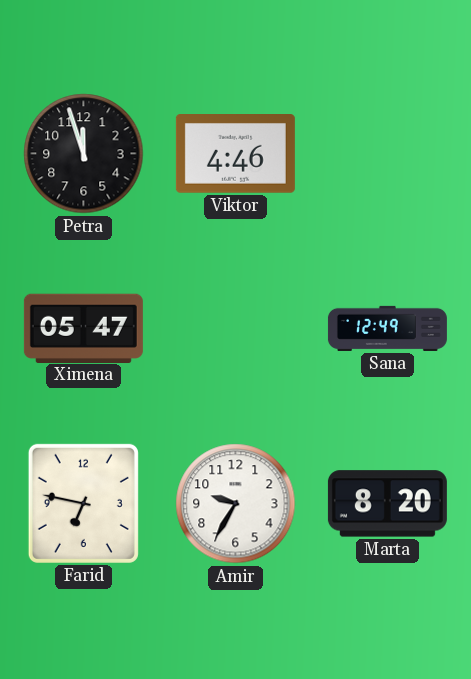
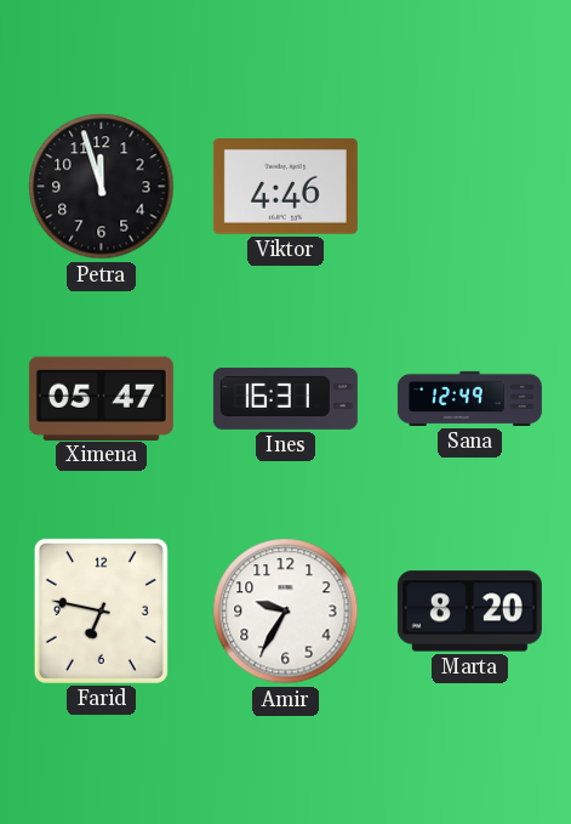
Ines: none -> 16:31 (285, 398)
